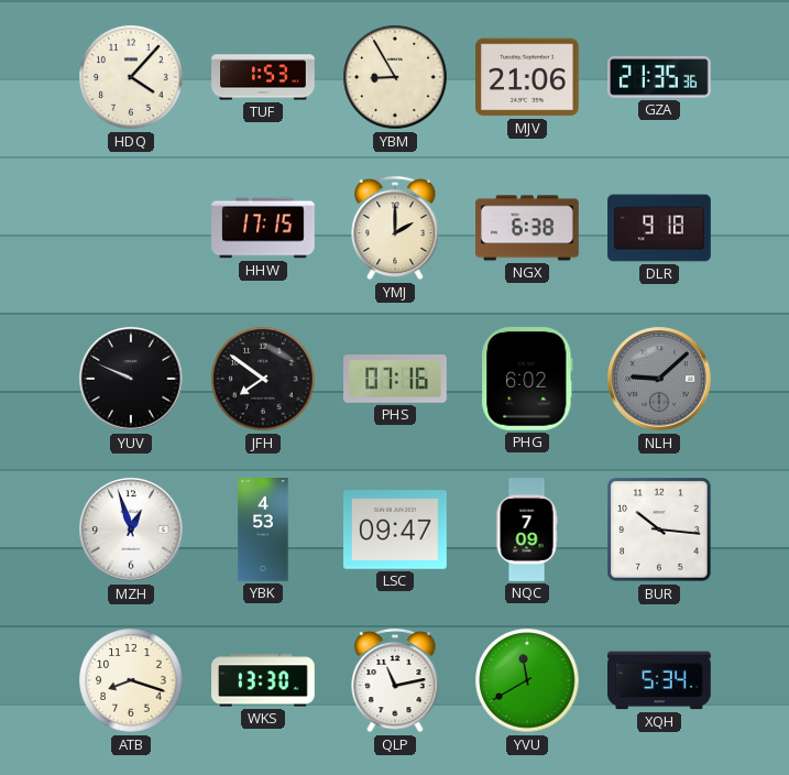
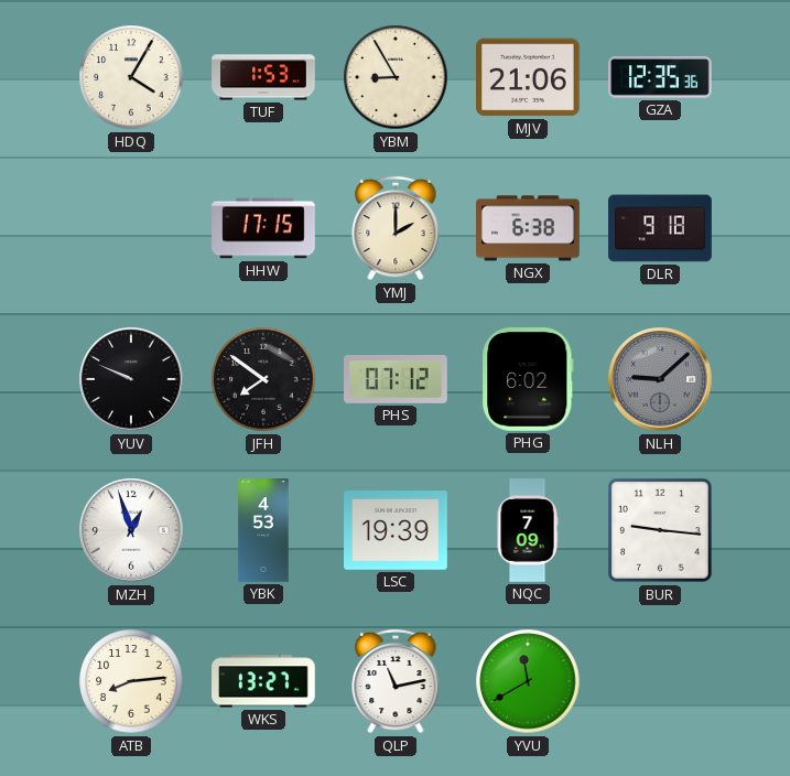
HDQ: 4:07 -> 4:05 (131, 77)
GZA: 21:35 -> 12:35 (661, 78)
PHS: 07:16 -> 07:12 (397, 380)
LSC: 09:47 -> 19:39 (397, 530)
BUR: 10:16 -> 9:16 (661, 531)
ATB: 8:18 -> 8:14 (131, 681)
WKS: 13:30 -> 13:27 (264, 681)
XQH: 5:34 -> none (660, 680)
